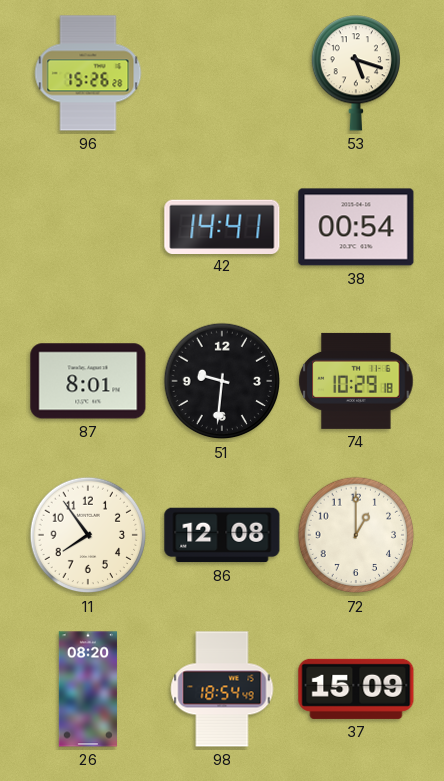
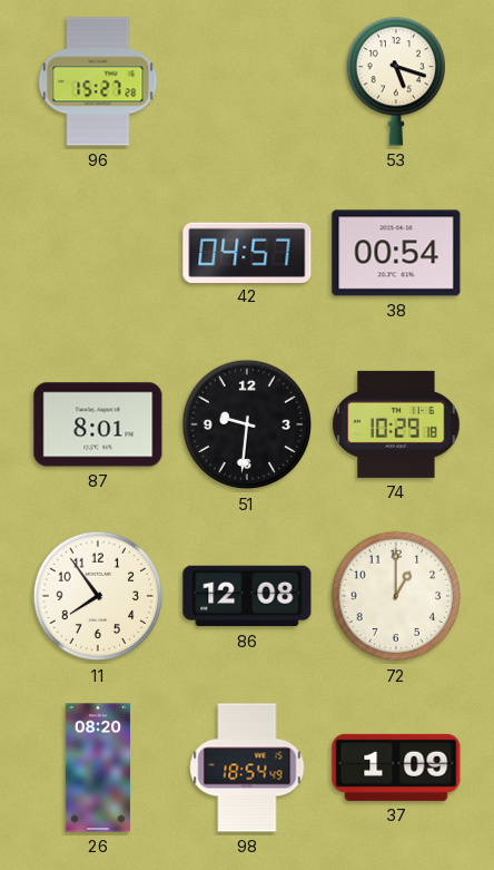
96: 15:26 -> 15:27 (98, 81)
42: 14:41 -> 04:57 (247, 252)
37: 15:09 -> 1:09 (396, 768)
